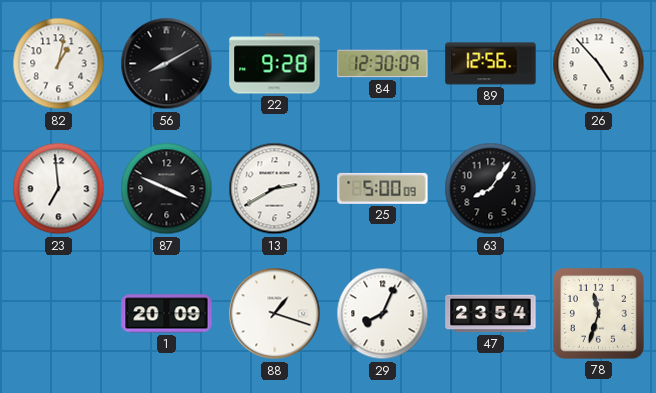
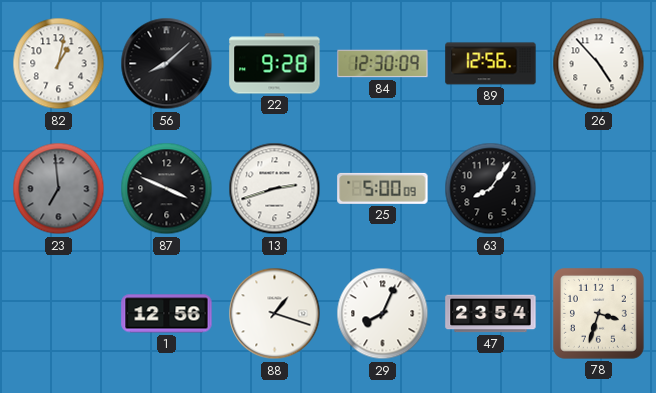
56: 8:10 -> 8:08 (167, 64)
23 dial: white -> grey (59, 189)
13: 2:40 -> 2:42 (275, 189)
1: 20:09 -> 12:56 (167, 314)
78: 11:33 -> 3:33 (598, 313)
